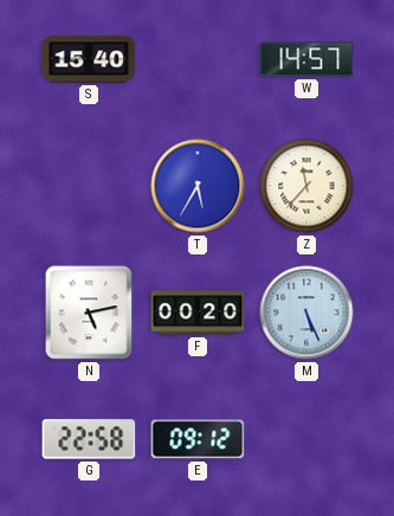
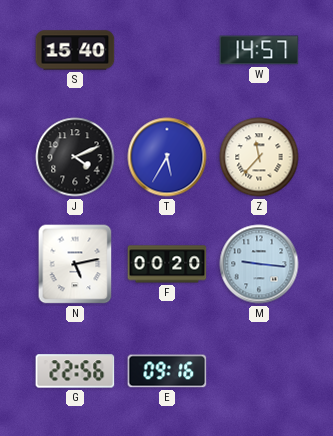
J: none -> 4:11 (75, 157)
M: 5:26 -> 9:16 (259, 264)
G: 22:58 -> 22:56 (75, 371)
E: 09:12 -> 09:16 (167, 371)
